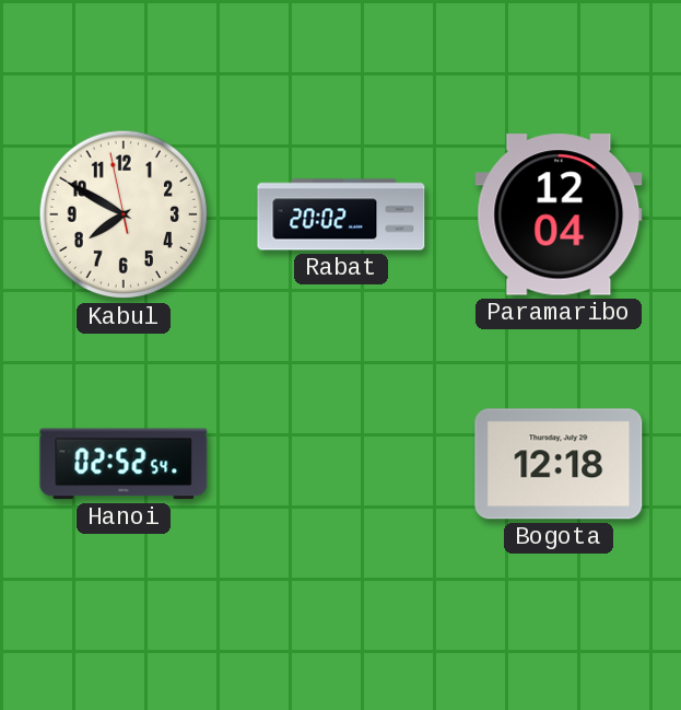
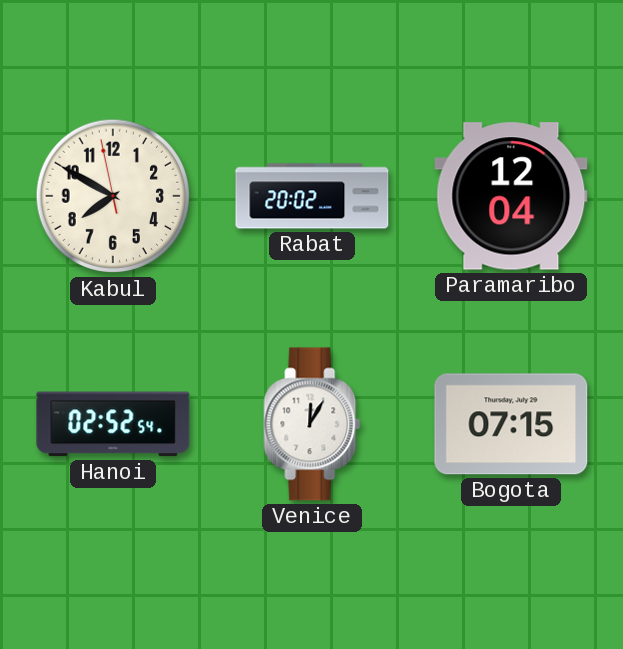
Venice: none -> 12:05 (312, 424)
Bogota: 12:18 -> 07:15 (511, 424)
